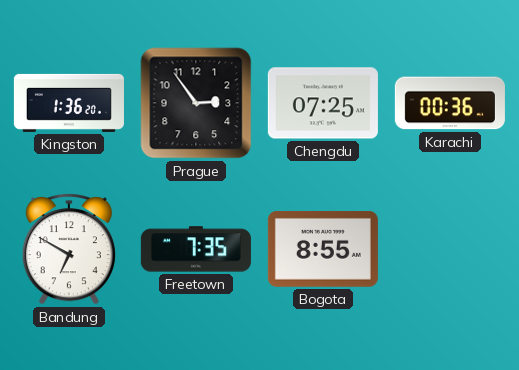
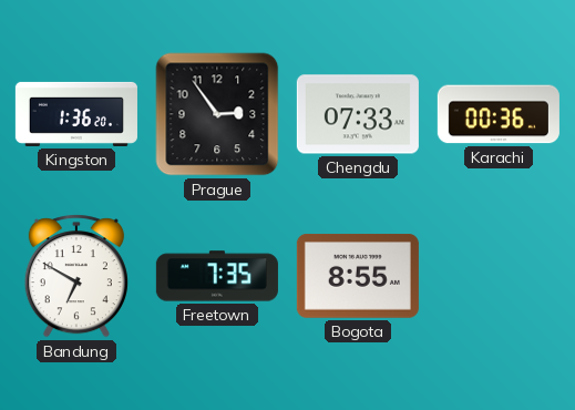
Chengdu: 07:25 -> 07:33 (358, 114)
